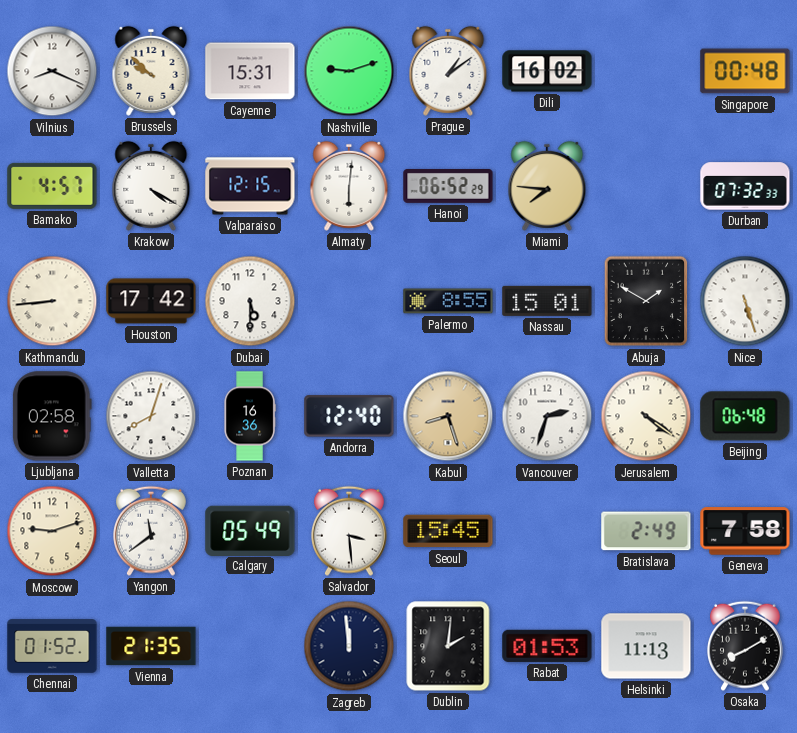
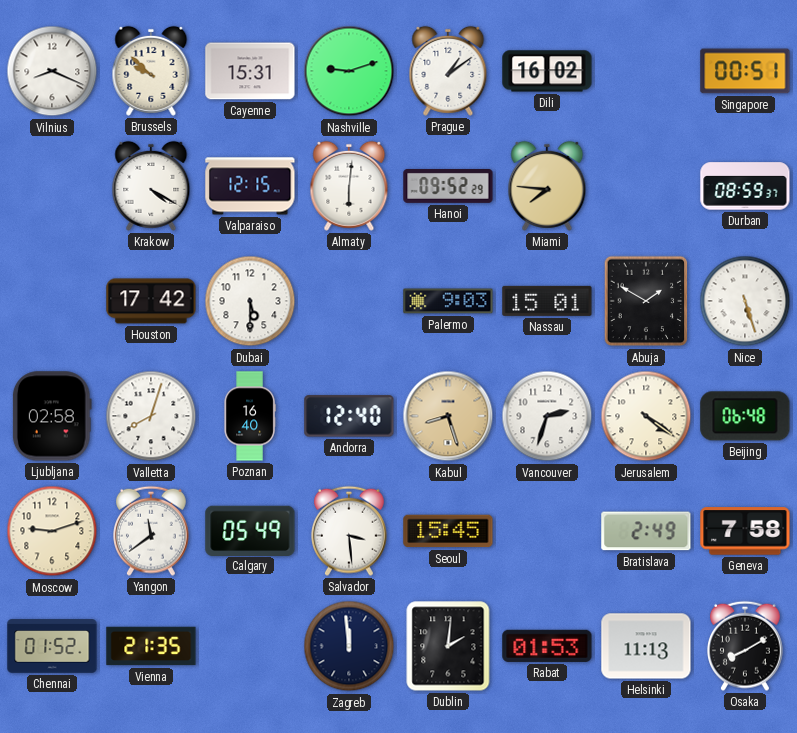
Singapore: 00:48 -> 00:51 (745, 71)
Bamako: 4:57 -> none (52, 186)
Hanoi: 06:52 -> 09:52 (448, 187)
Durban: 07:32 -> 08:59 (745, 186)
Kathmandu: 8:44 -> none (52, 301)
Palermo: 8:55 -> 9:03 (448, 301)
Poznan: 16:36 -> 16:40 (250, 416)
